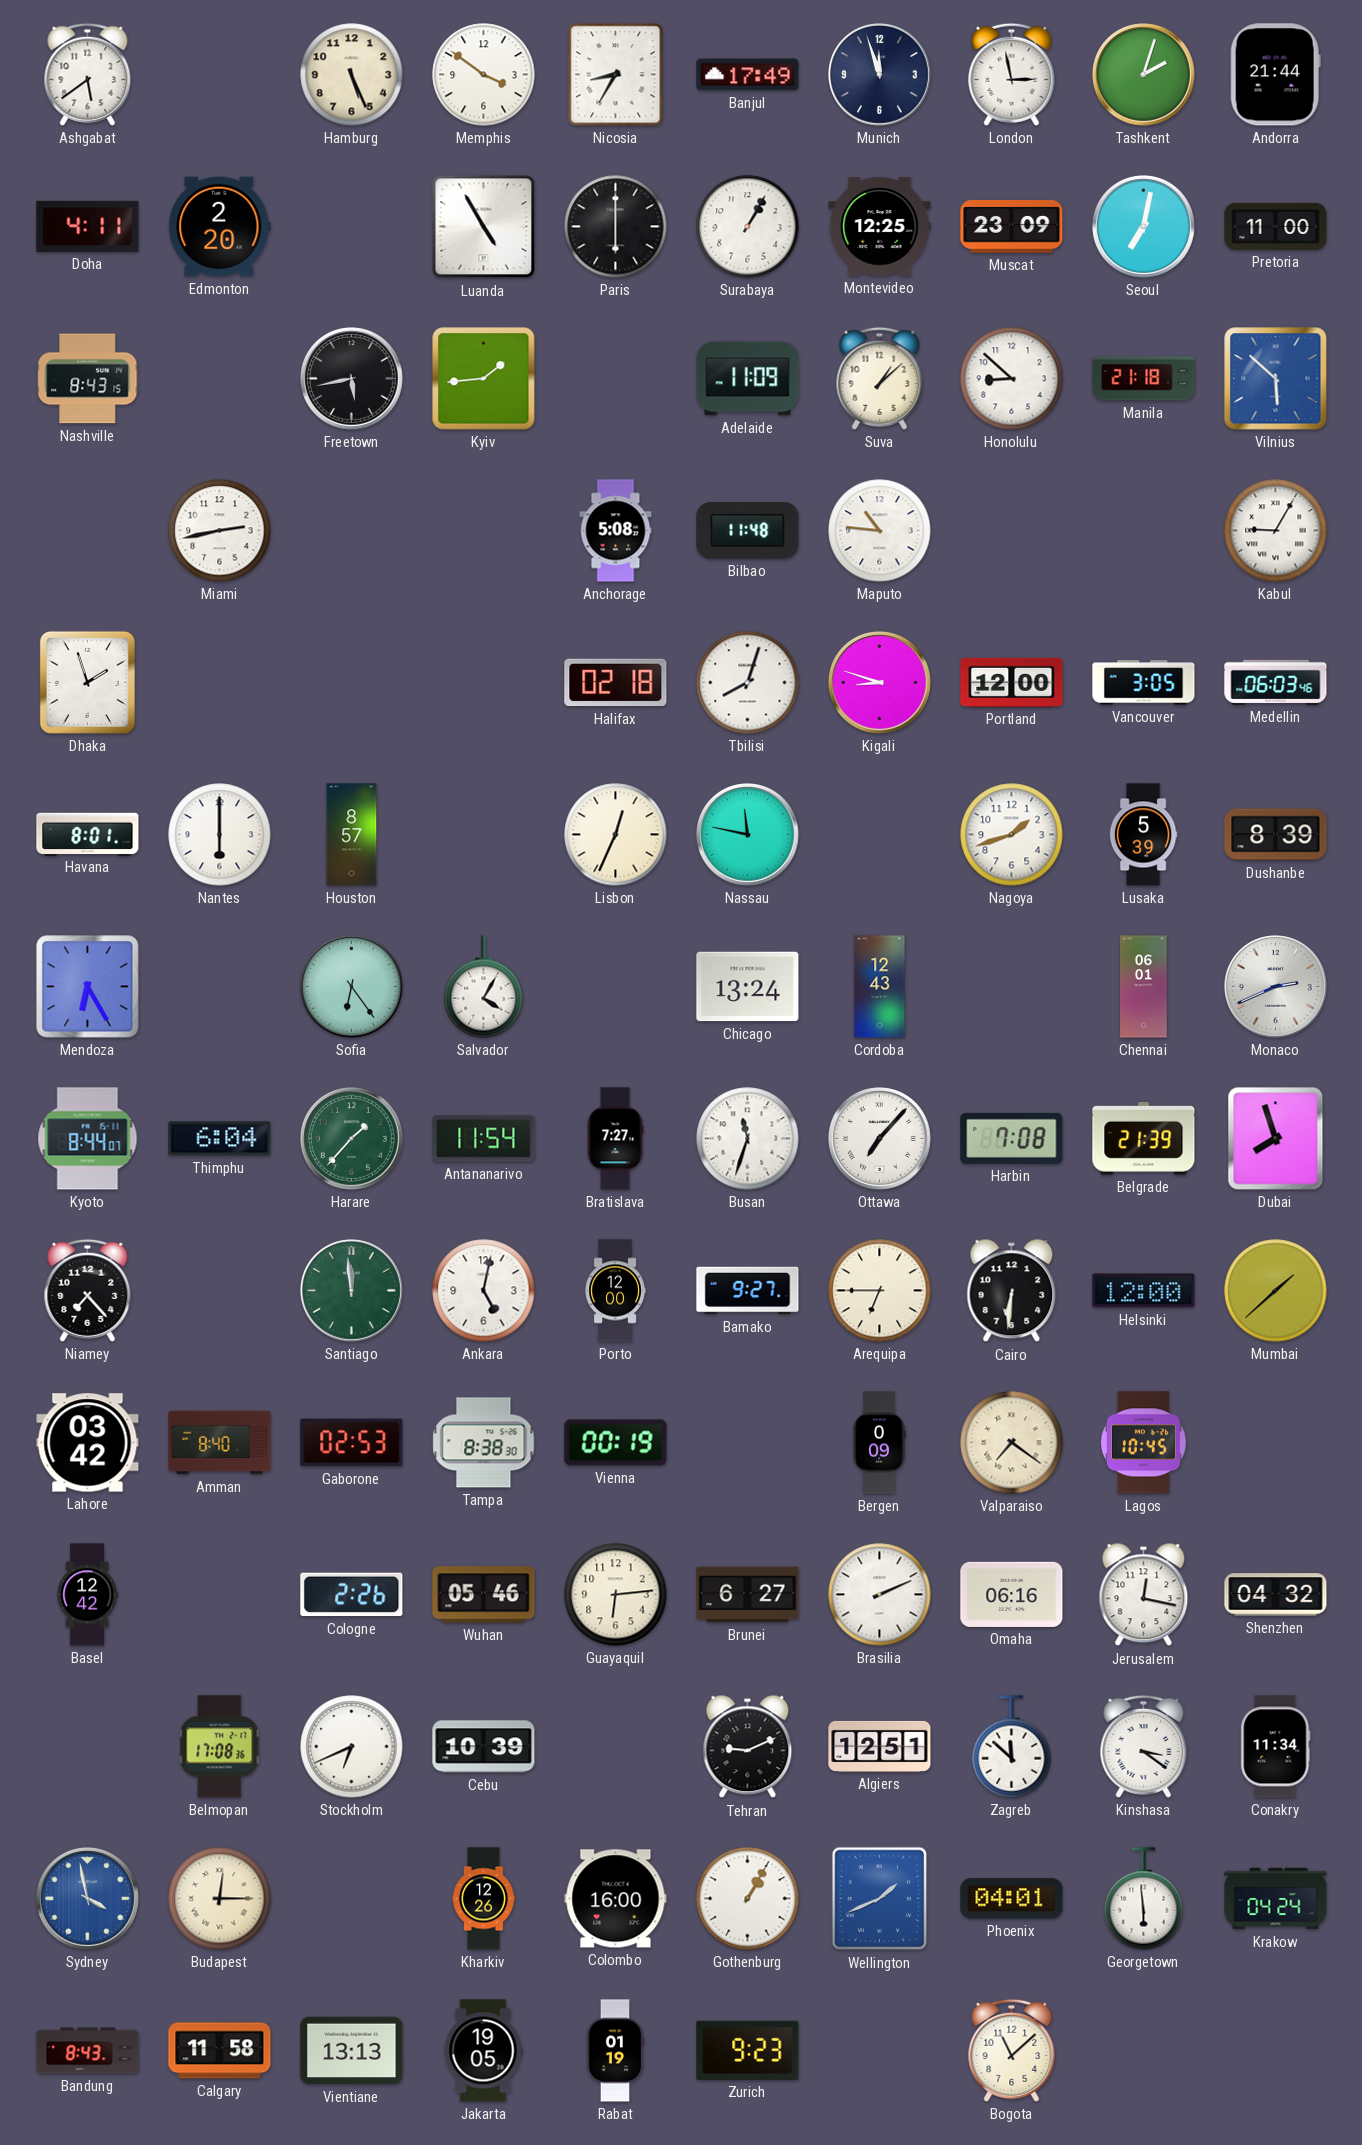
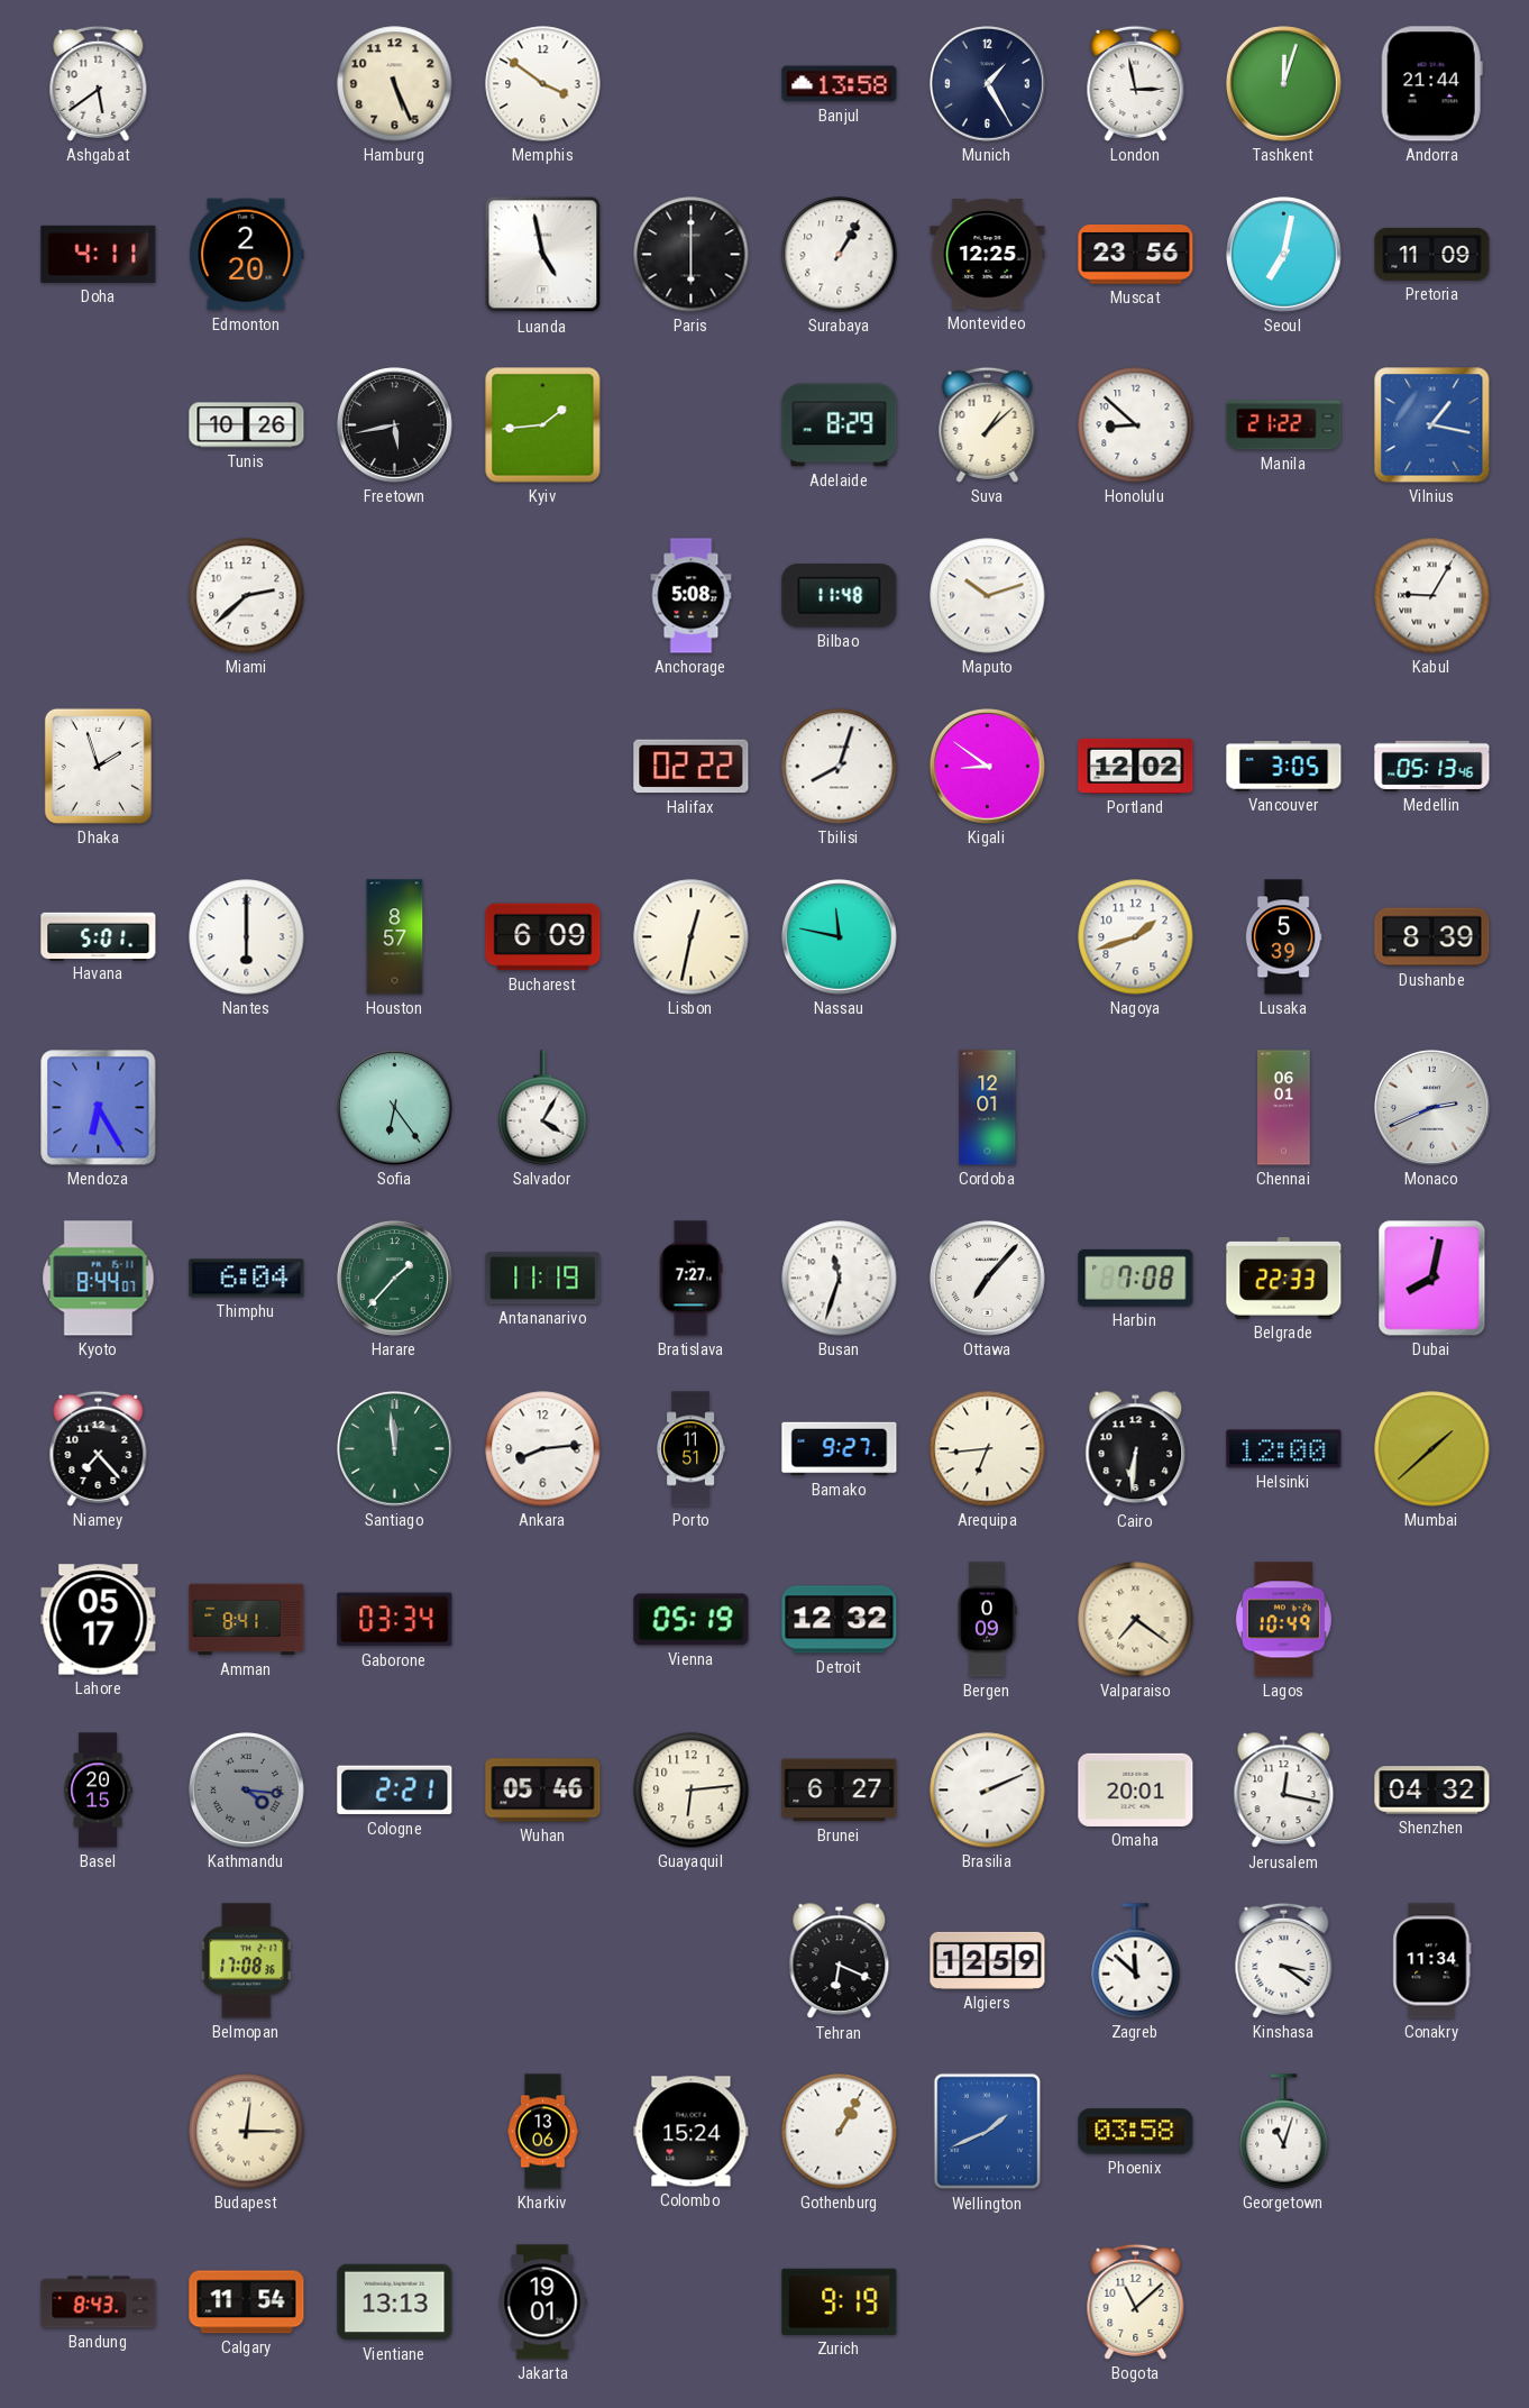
Nicosia: 8:35 -> none (616, 75)
Banjul: 17:49 -> 13:58 (840, 84)
Munich: 11:57 -> 1:25 (988, 84)
Tashkent: 2:03 -> 12:03 (1284, 84)
Luanda: 4:55 -> 4:58 (543, 255)
Muscat: 23:09 -> 23:56 (1136, 255)
Pretoria: 11:00 -> 11:09 (1432, 254)
Nashville: 8:43 -> none (88, 379)
Tunis: none -> 10:26 (247, 425)
Adelaide: 11:09 -> 8:29 (840, 425)
Manila: 21:18 -> 21:22 (1284, 425)
Vilnius: 5:52 -> 1:17 (1432, 425)
Miami: 2:43 -> 2:38 (247, 596)
Maputo: 10:46 -> 10:12 (988, 596)
Halifax: 02:18 -> 02:22 (692, 767)
Kigali: 8:48 -> 8:51 (988, 767)
Portland: 12:00 -> 12:02 (1136, 766)
Medellin: 06:03 -> 05:13 (1432, 766)
Havana: 8:01 -> 5:01 (99, 936)
Bucharest: none -> 6:09 (543, 937)
Lisbon: 12:34 -> 12:32 (692, 937)
Chicago: 13:24 -> none (748, 987)
Cordoba: 12:43 -> 12:01 (988, 1108)
Antananarivo: 11:54 -> 11:19 (543, 1279)
Belgrade: 21:39 -> 22:33 (1284, 1278)
Dubai: 7:57 -> 8:02 (1432, 1279)
Ankara: 5:02 -> 8:14 (543, 1449)
Porto: 12:00 -> 11:51 (690, 1449)
Arequipa: 6:45 -> 6:44 (988, 1449)
Lahore: 03:42 -> 05:17 (99, 1620)
Amman: 8:40 -> 8:41 (247, 1620)
Gaborone: 02:53 -> 03:34 (395, 1620)
Tampa: 8:38 -> none (484, 1443)
Vienna: 00:19 -> 05:19 (692, 1620)
Detroit: none -> 12:32 (840, 1620)
Lagos: 10:45 -> 10:49 (1283, 1620)
Basel: 12:42 -> 20:15 (98, 1791)
Kathmandu: none -> 4:16 (247, 1791)
Cologne: 2:26 -> 2:21 (395, 1791)
Omaha: 06:16 -> 20:01 (1136, 1789)
Stockholm: 6:41 -> none (352, 1747)
Cebu: 10:39 -> none (484, 1747)
Tehran: 9:11 -> 6:19 (840, 1961)
Algiers: 12:51 -> 12:59 (988, 1960)
Sydney: 3:58 -> none (88, 1899)
Kharkiv: 12:26 -> 13:06 (543, 2132)
Colombo: 16:00 -> 15:24 (692, 2132)
Phoenix: 04:01 -> 03:58 (1136, 2132)
Georgetown: 5:59 -> 11:03 (1284, 2132)
Krakow: 04:24 -> none (1276, 1899)
Calgary: 11:58 -> 11:54 (247, 2302)
Jakarta: 19:05 -> 19:01 (542, 2302)
Rabat: 01:19 -> none (615, 2051)
Zurich: 9:23 -> 9:19 (840, 2301)
